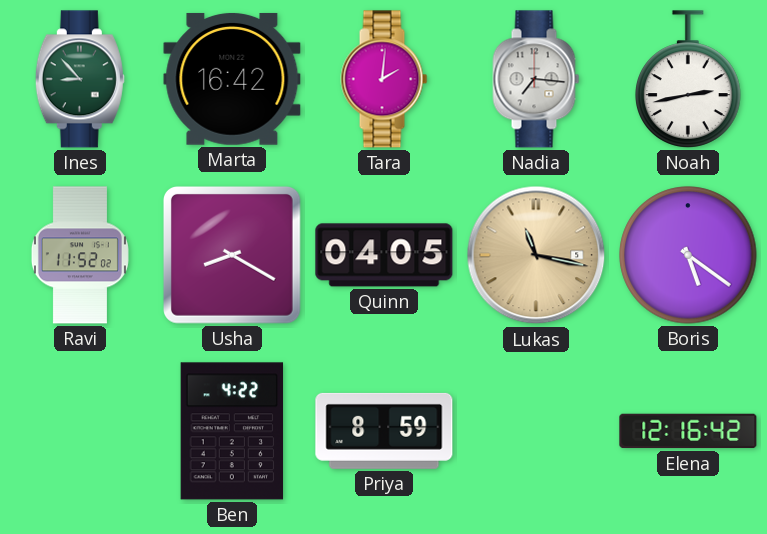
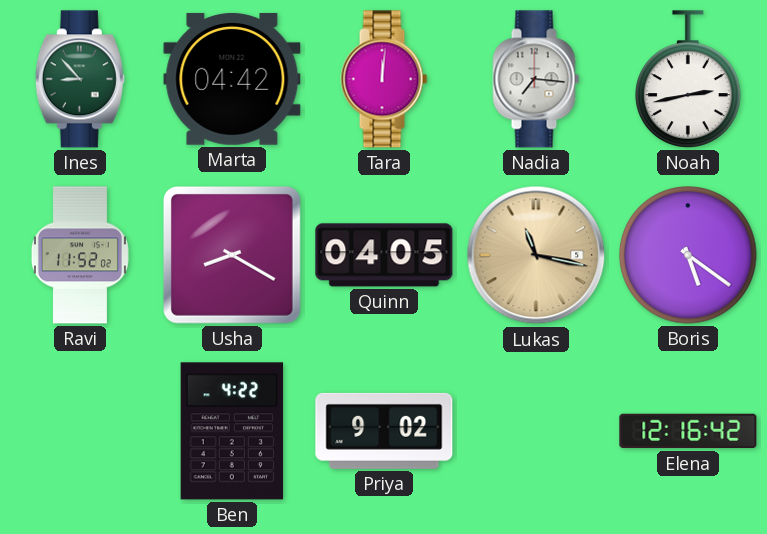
Marta: 16:42 -> 04:42 (232, 79)
Tara: 2:01 -> 12:01 (384, 79)
Priya: 8:59 -> 9:02 (384, 431)
